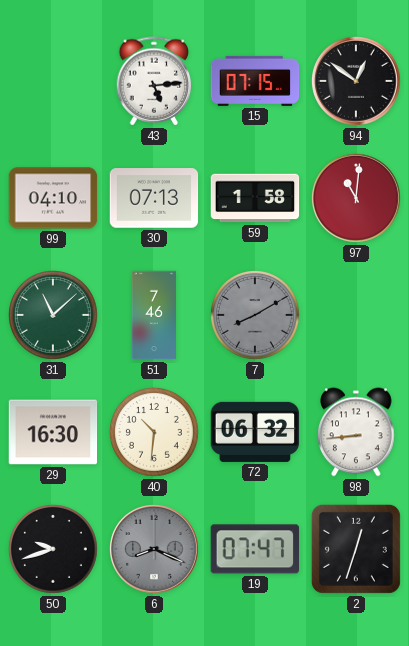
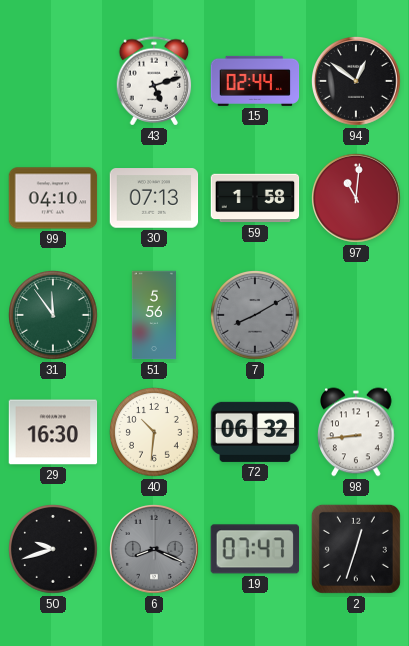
43: 5:14 -> 5:12 (154, 81)
15: 07:15 -> 02:44 (255, 81)
31: 11:08 -> 11:54 (54, 316)
51: 7:46 -> 5:56 (154, 315)
